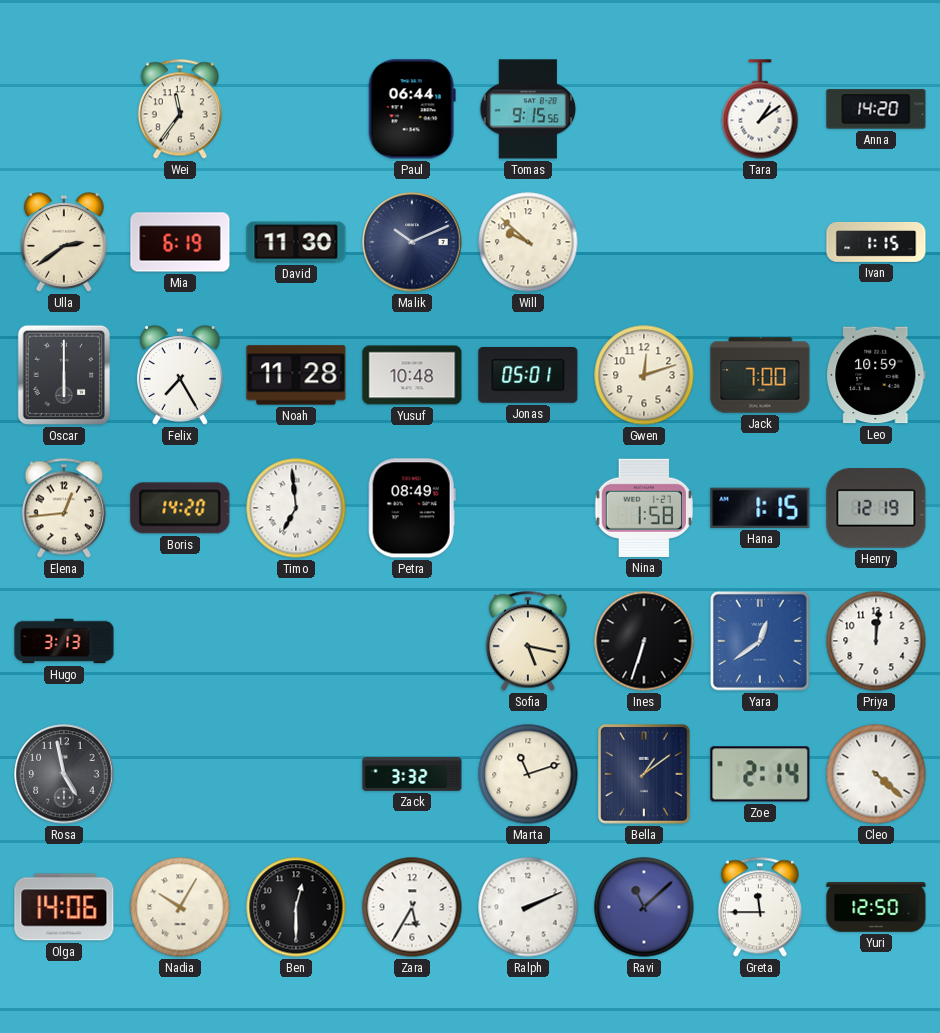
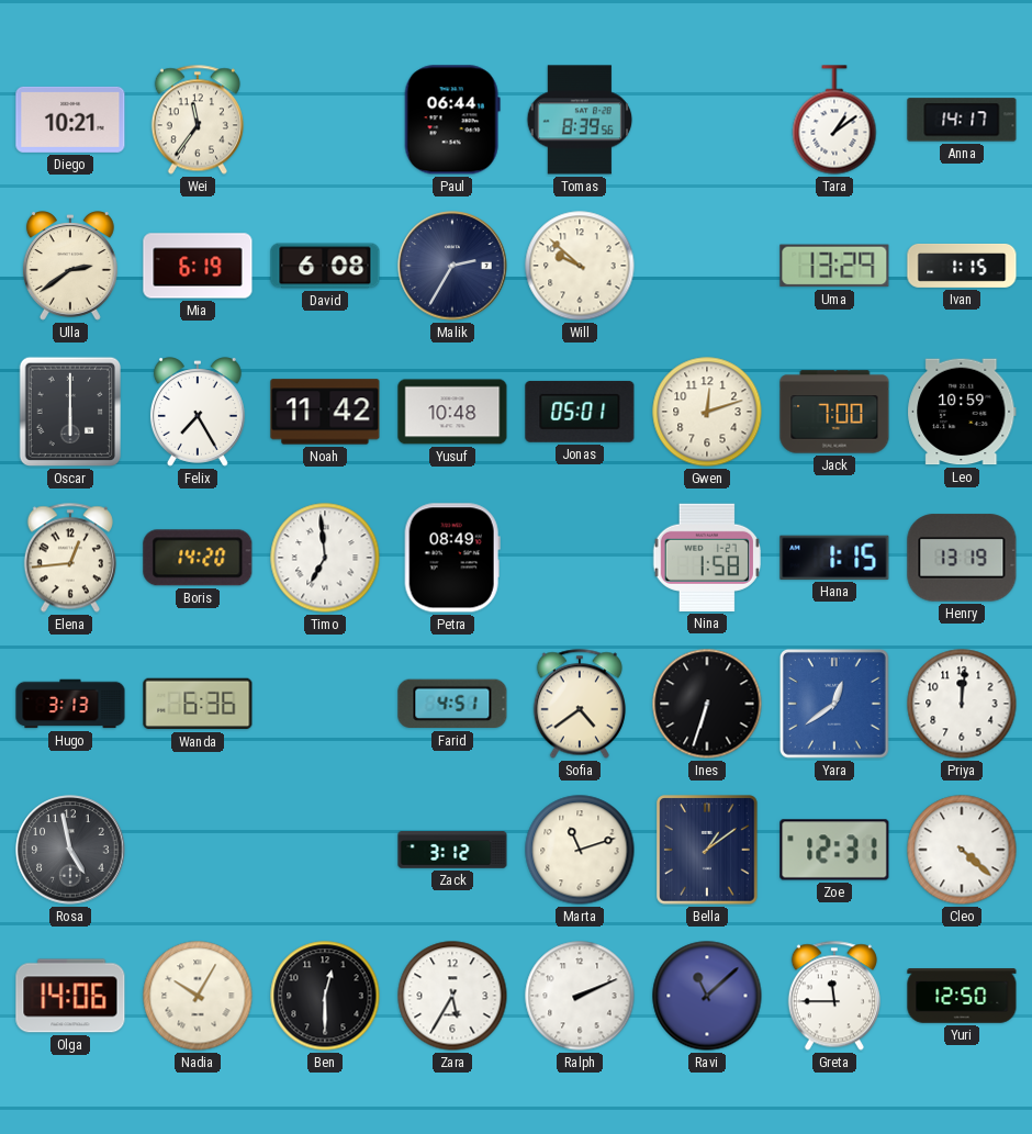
Diego: none -> 10:21 (70, 120)
Tomas: 9:15 -> 8:39 (580, 120)
Anna: 14:20 -> 14:17 (962, 120)
David: 11:30 -> 6:08 (325, 266)
Malik: 10:11 -> 2:35 (452, 266)
Uma: none -> 13:29 (834, 266)
Noah: 11:28 -> 11:42 (325, 412)
Henry: 12:19 -> 13:19 (962, 558)
Wanda: none -> 6:36 (198, 704)
Farid: none -> 4:51 (452, 704)
Sofia: 5:17 -> 4:39 (580, 704)
Zack: 3:32 -> 3:12 (452, 850)
Zoe: 2:14 -> 12:31 (834, 850)
